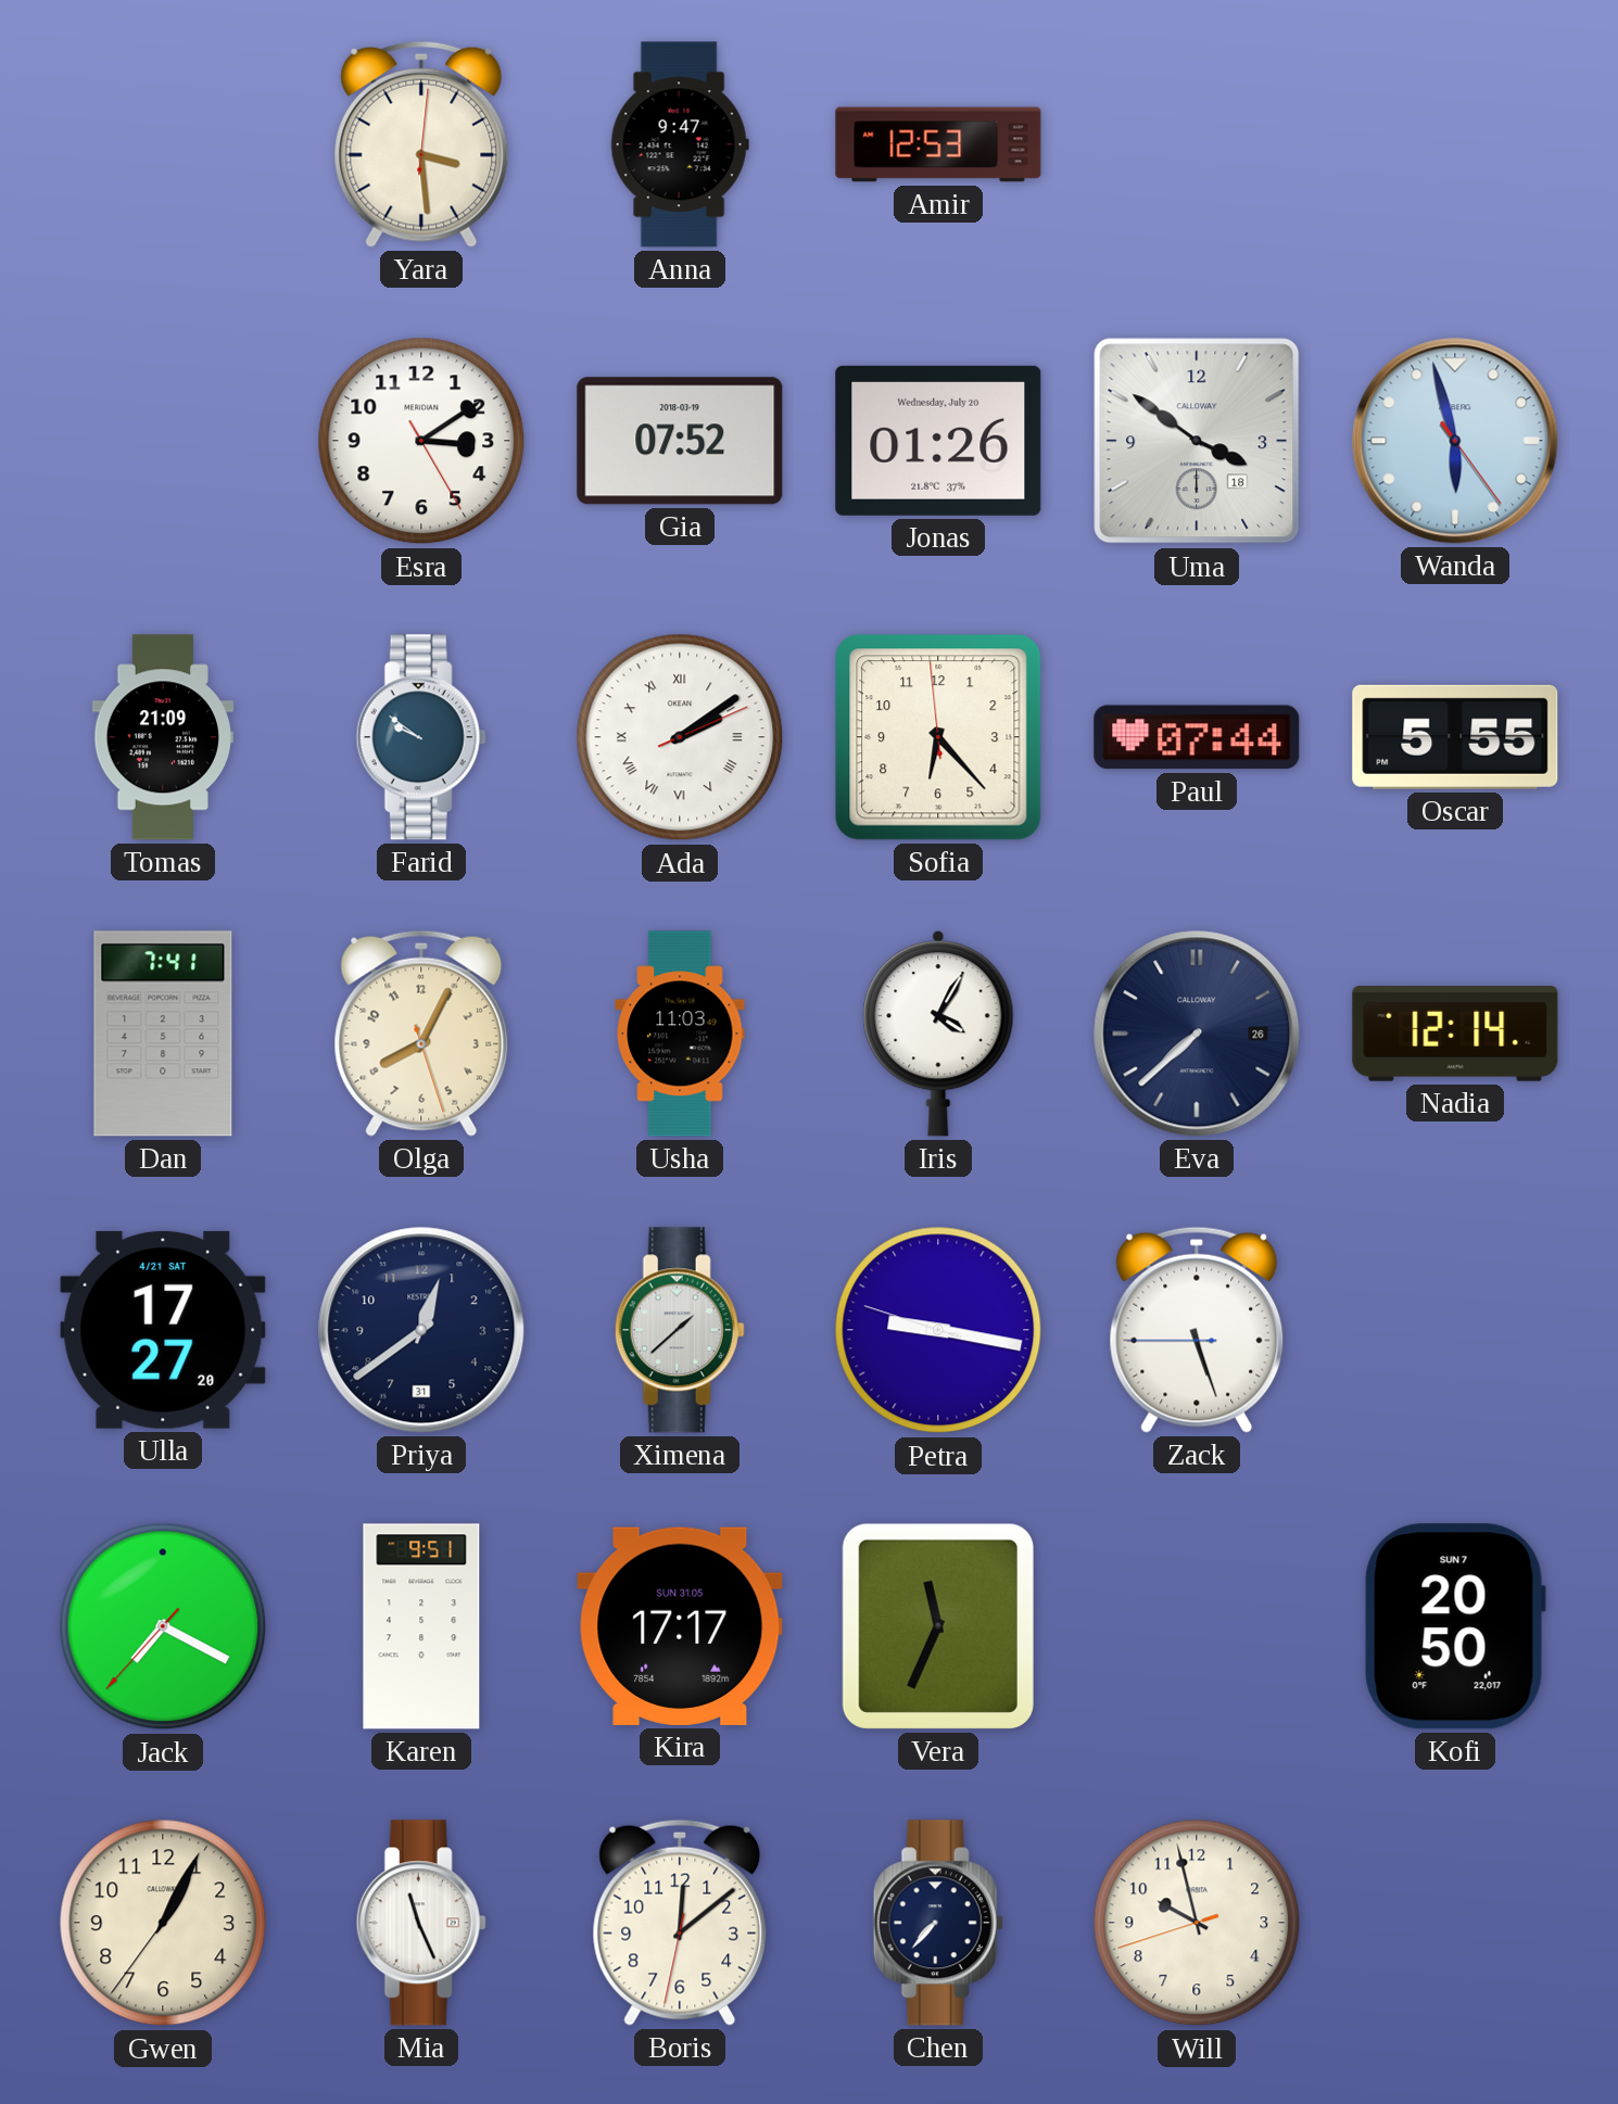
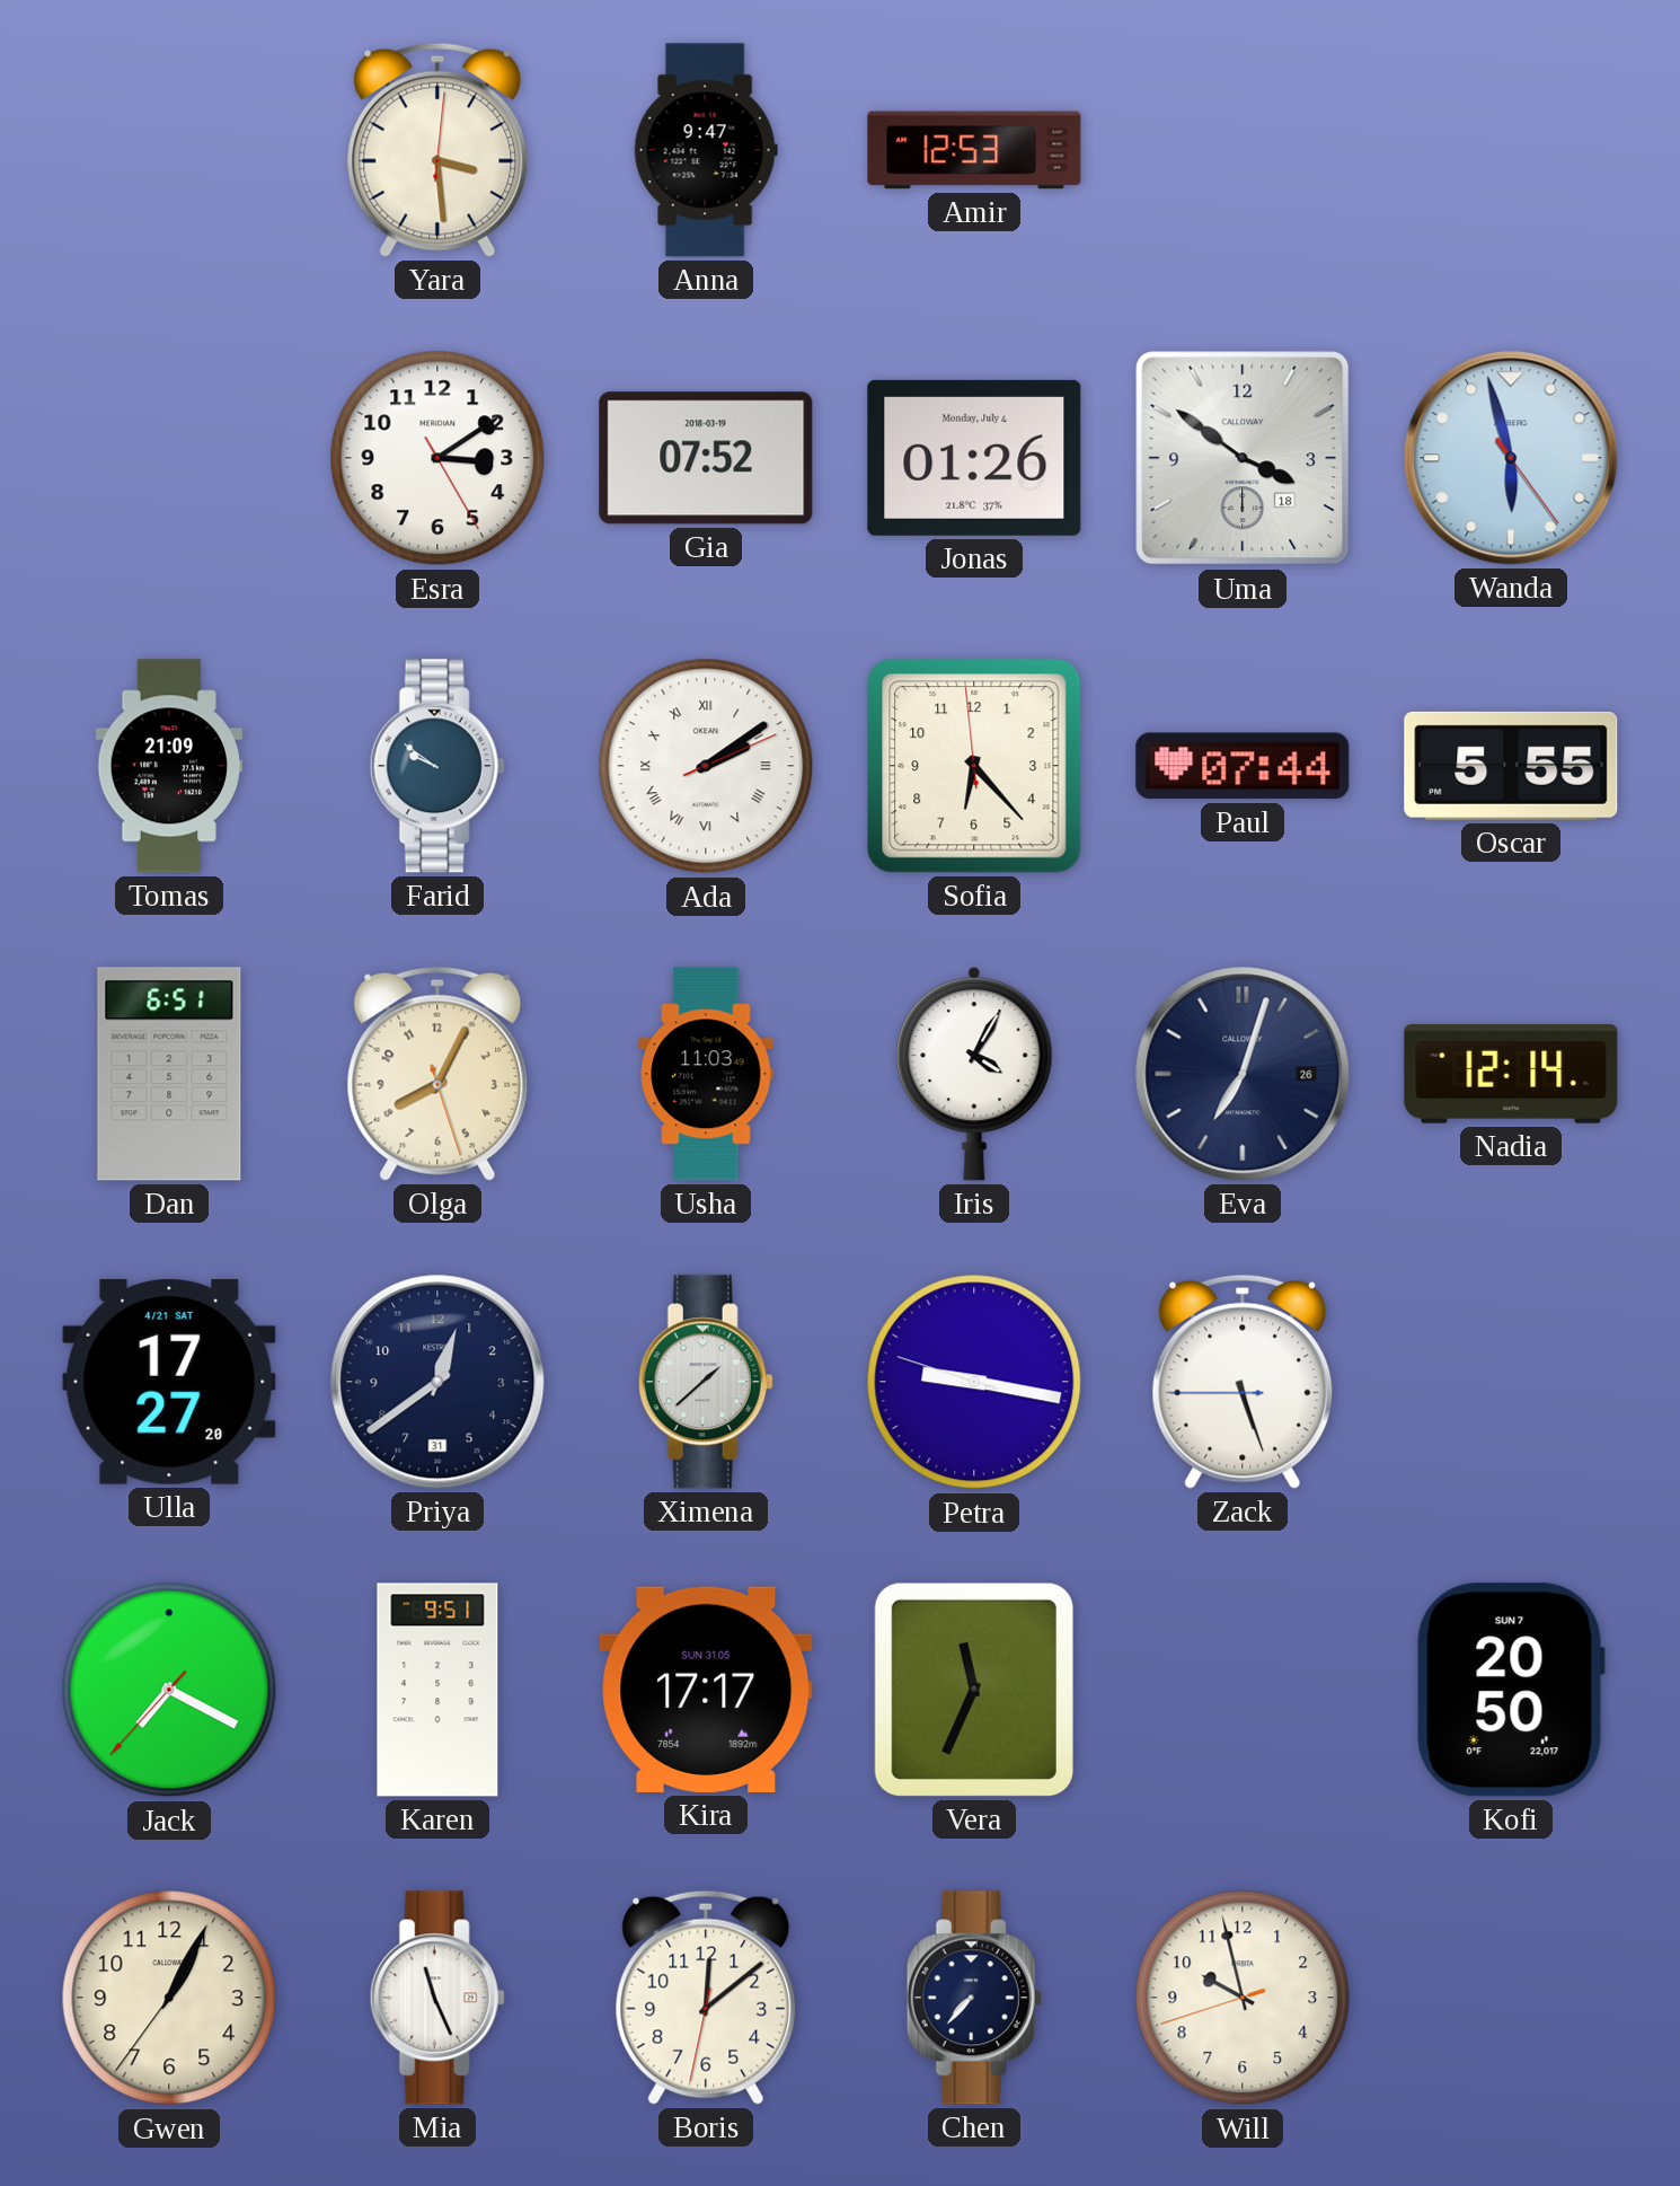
Jonas date: Wednesday, July 20 -> Monday, July 4 (974, 458)
Dan: 7:41 -> 6:51 (169, 1074)
Eva: 7:38 -> 7:03 (1243, 1074)
